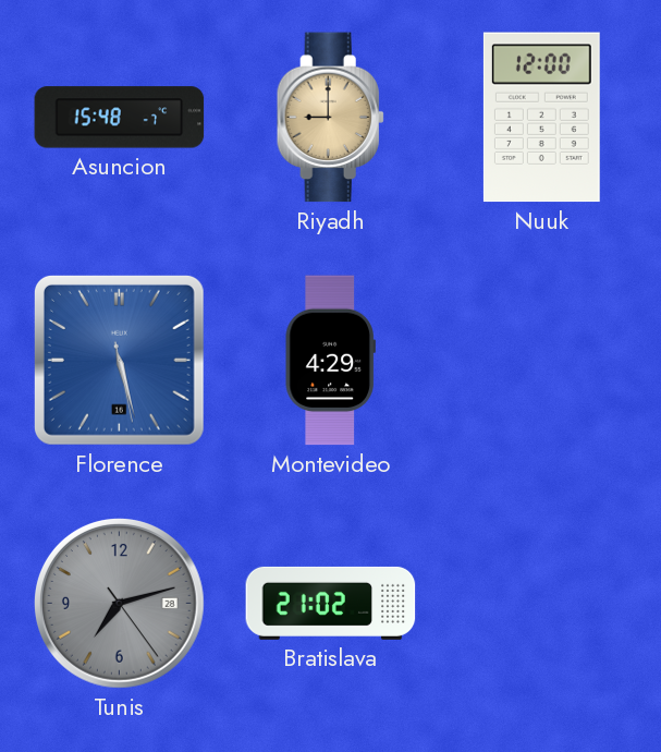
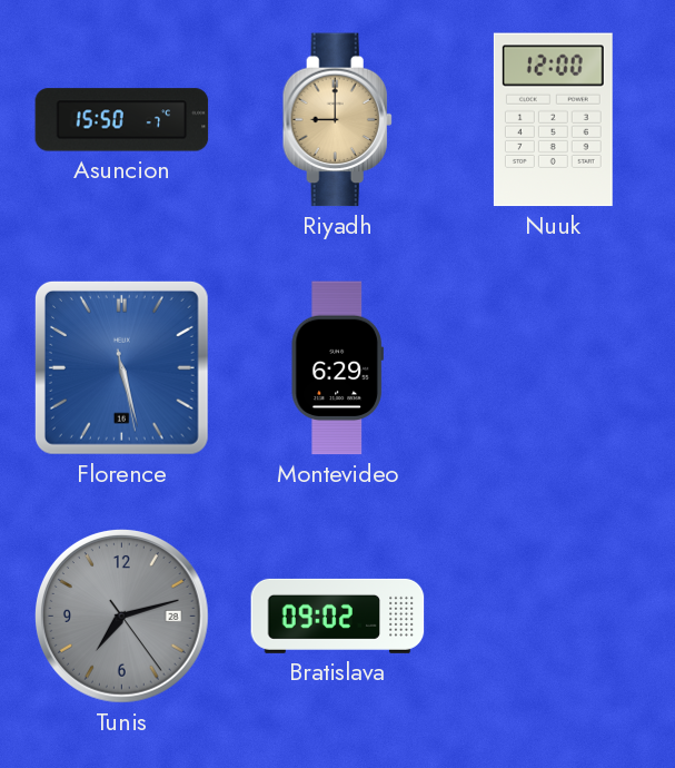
Asuncion: 15:48 -> 15:50 (122, 120)
Montevideo: 4:29 -> 6:29 (337, 368)
Bratislava: 21:02 -> 09:02 (338, 616)
